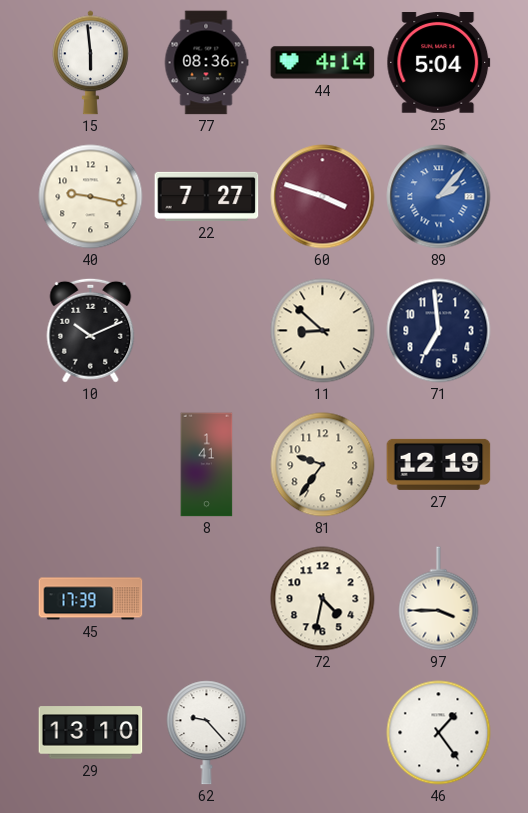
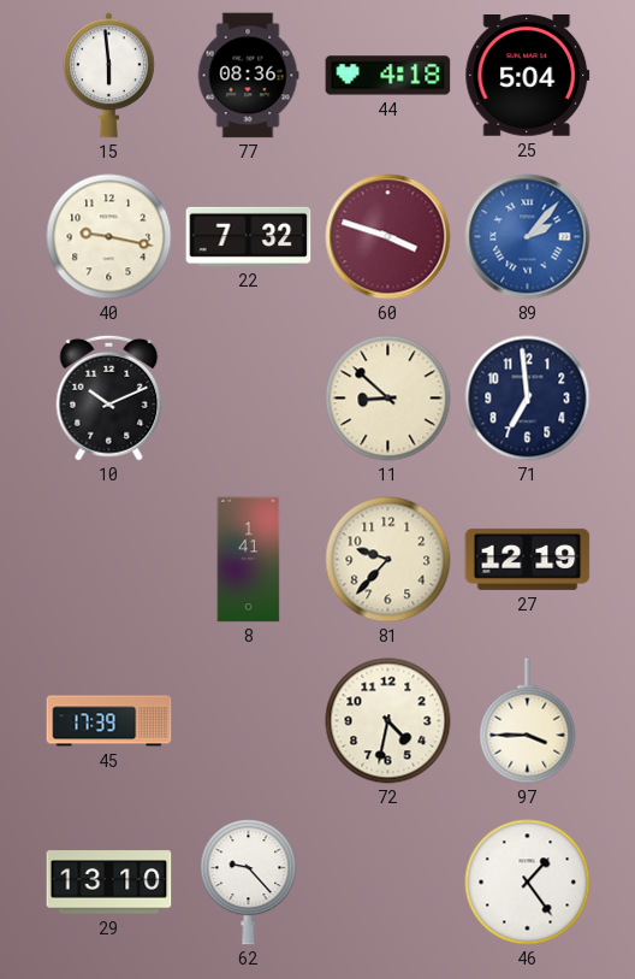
44: 4:14 -> 4:18 (388, 76)
22: 7:27 -> 7:32 (249, 236)
81: 9:36 -> 9:37 (388, 560)
